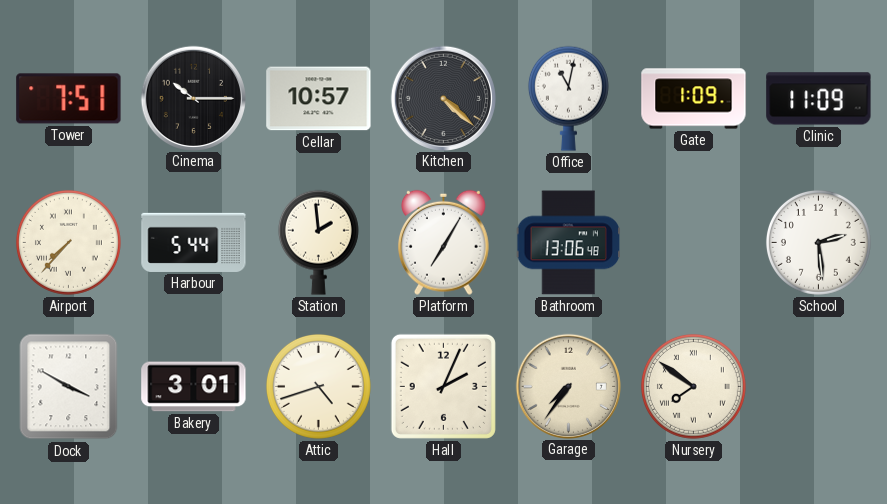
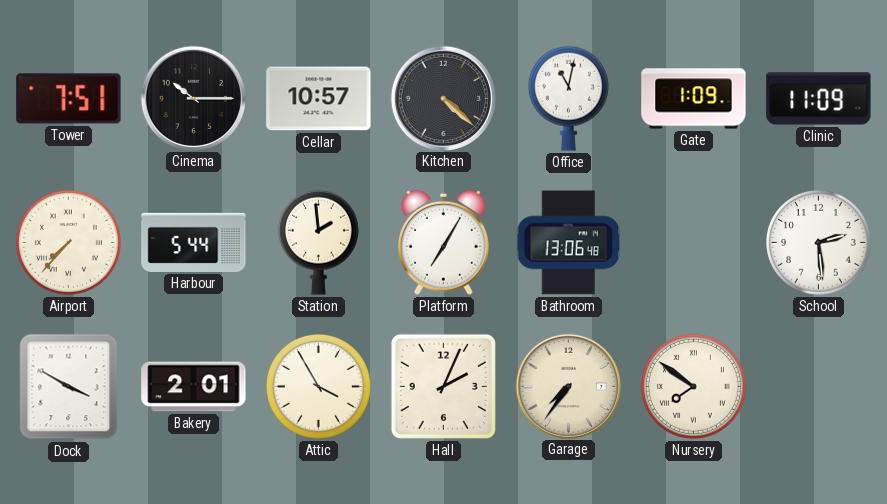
Bakery: 3:01 -> 2:01 (194, 387)
Attic: 4:42 -> 3:55 (318, 386)
